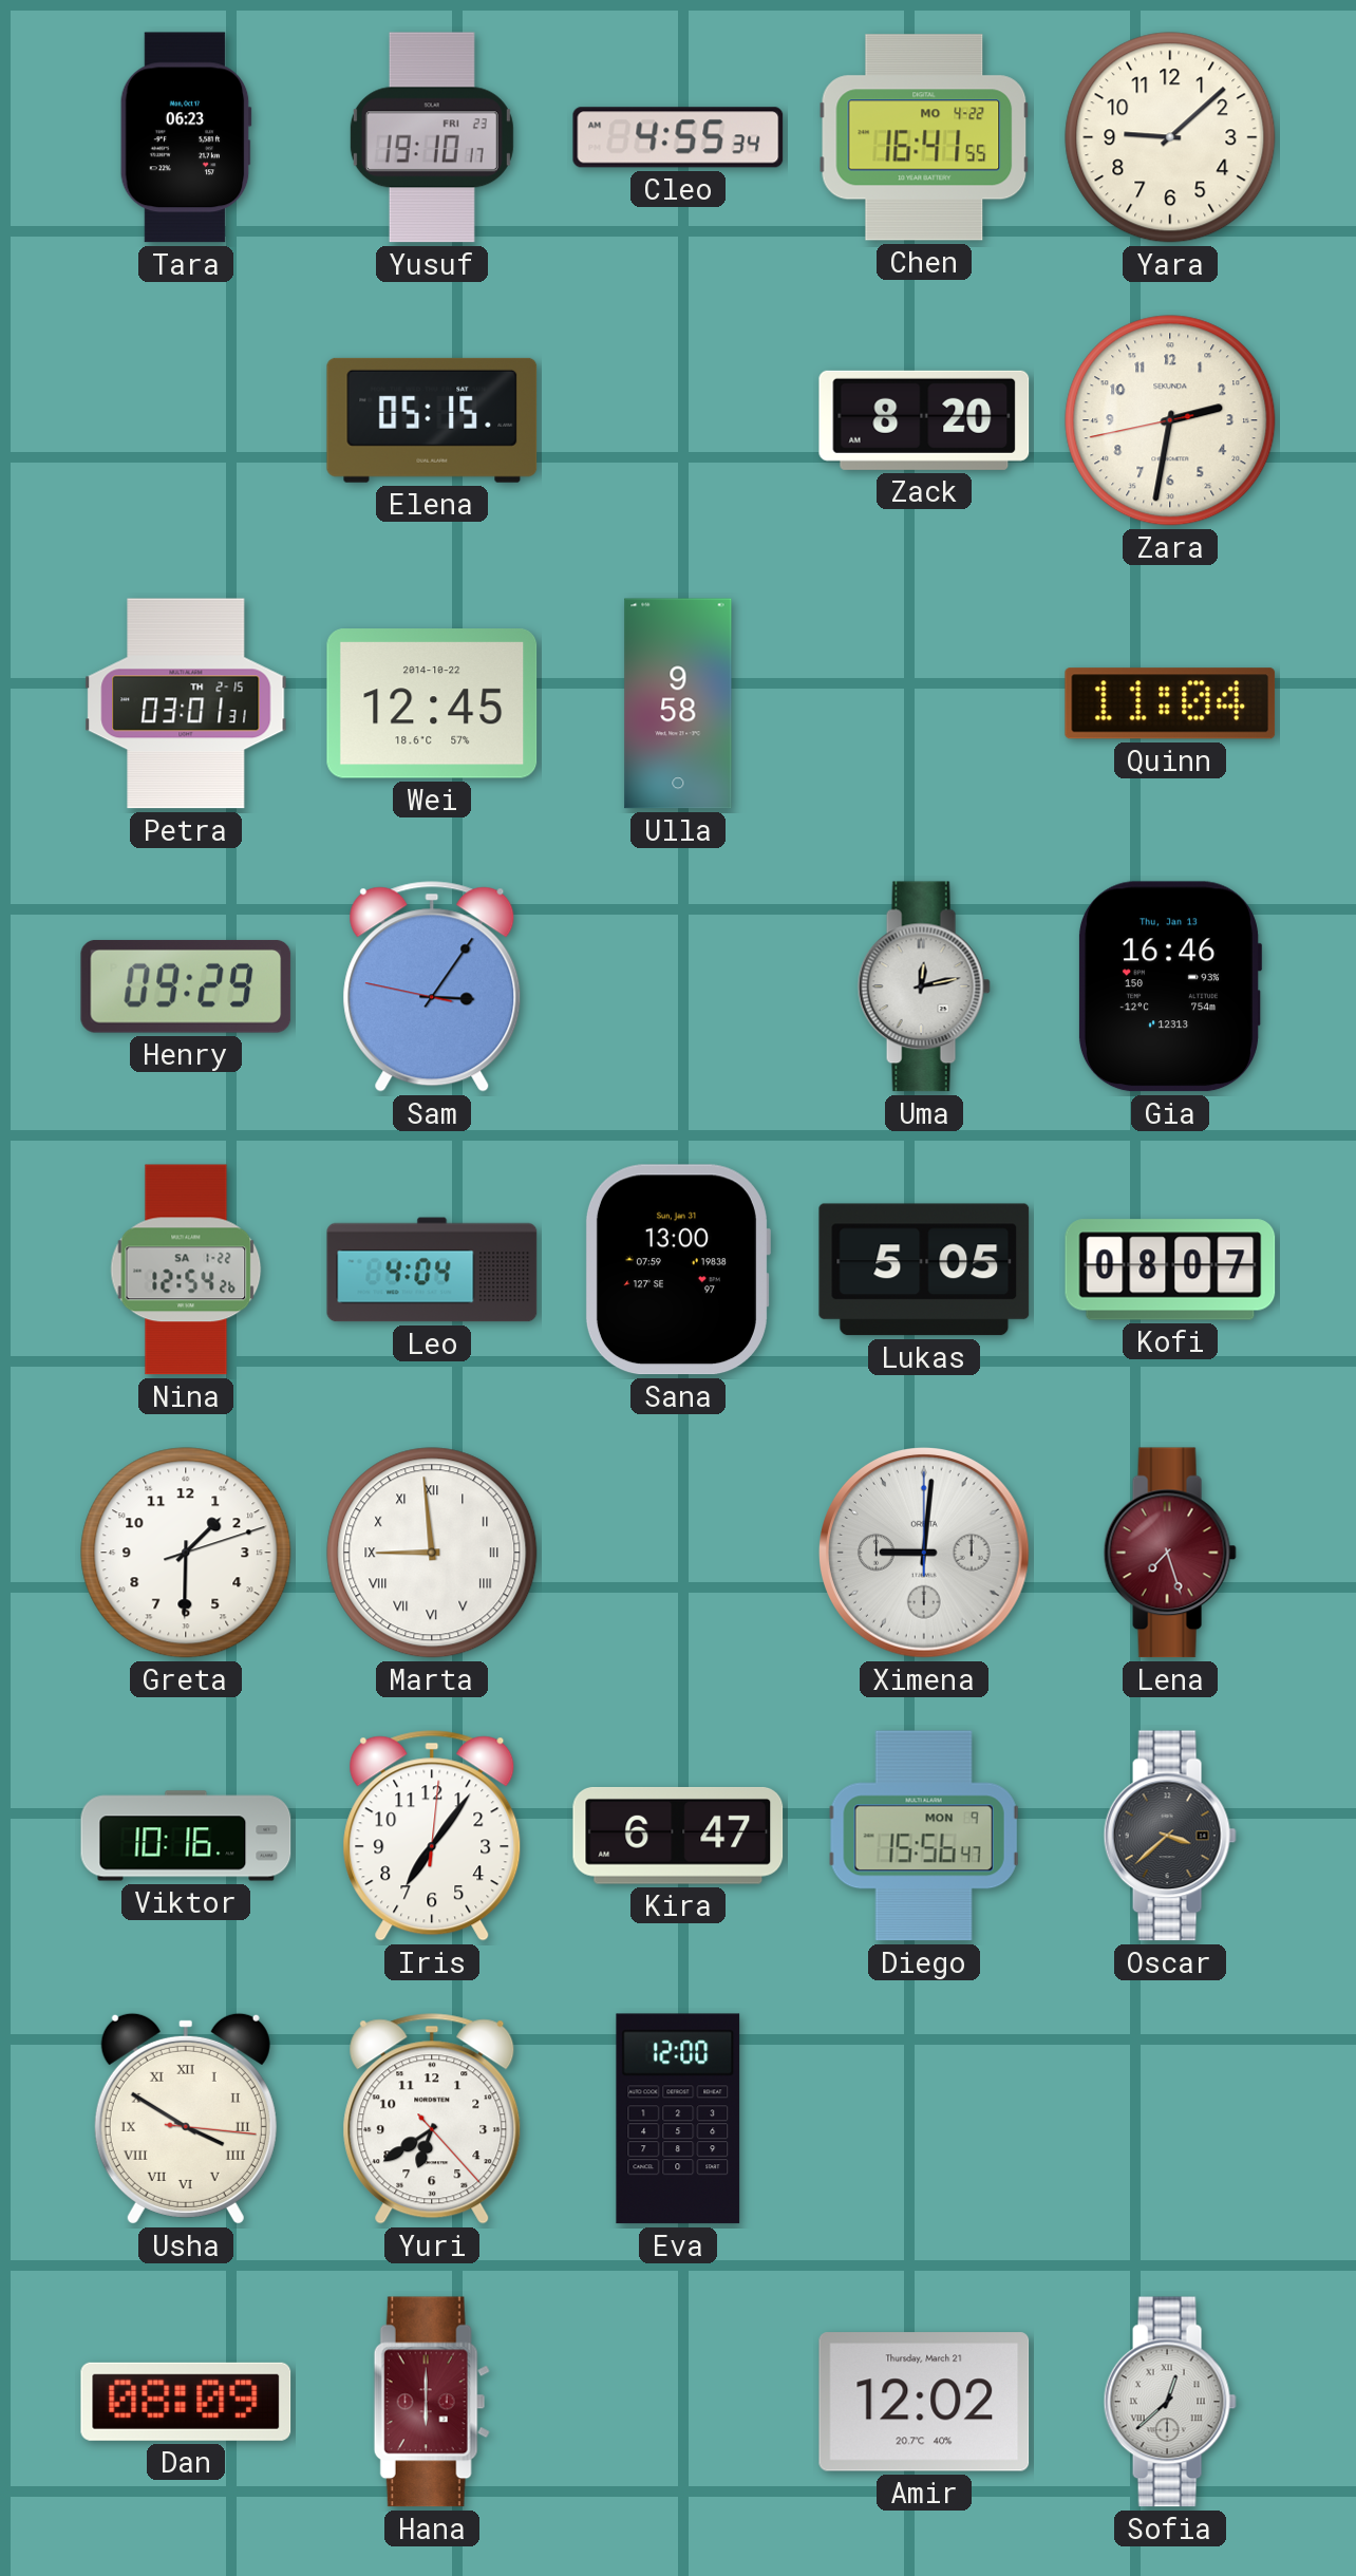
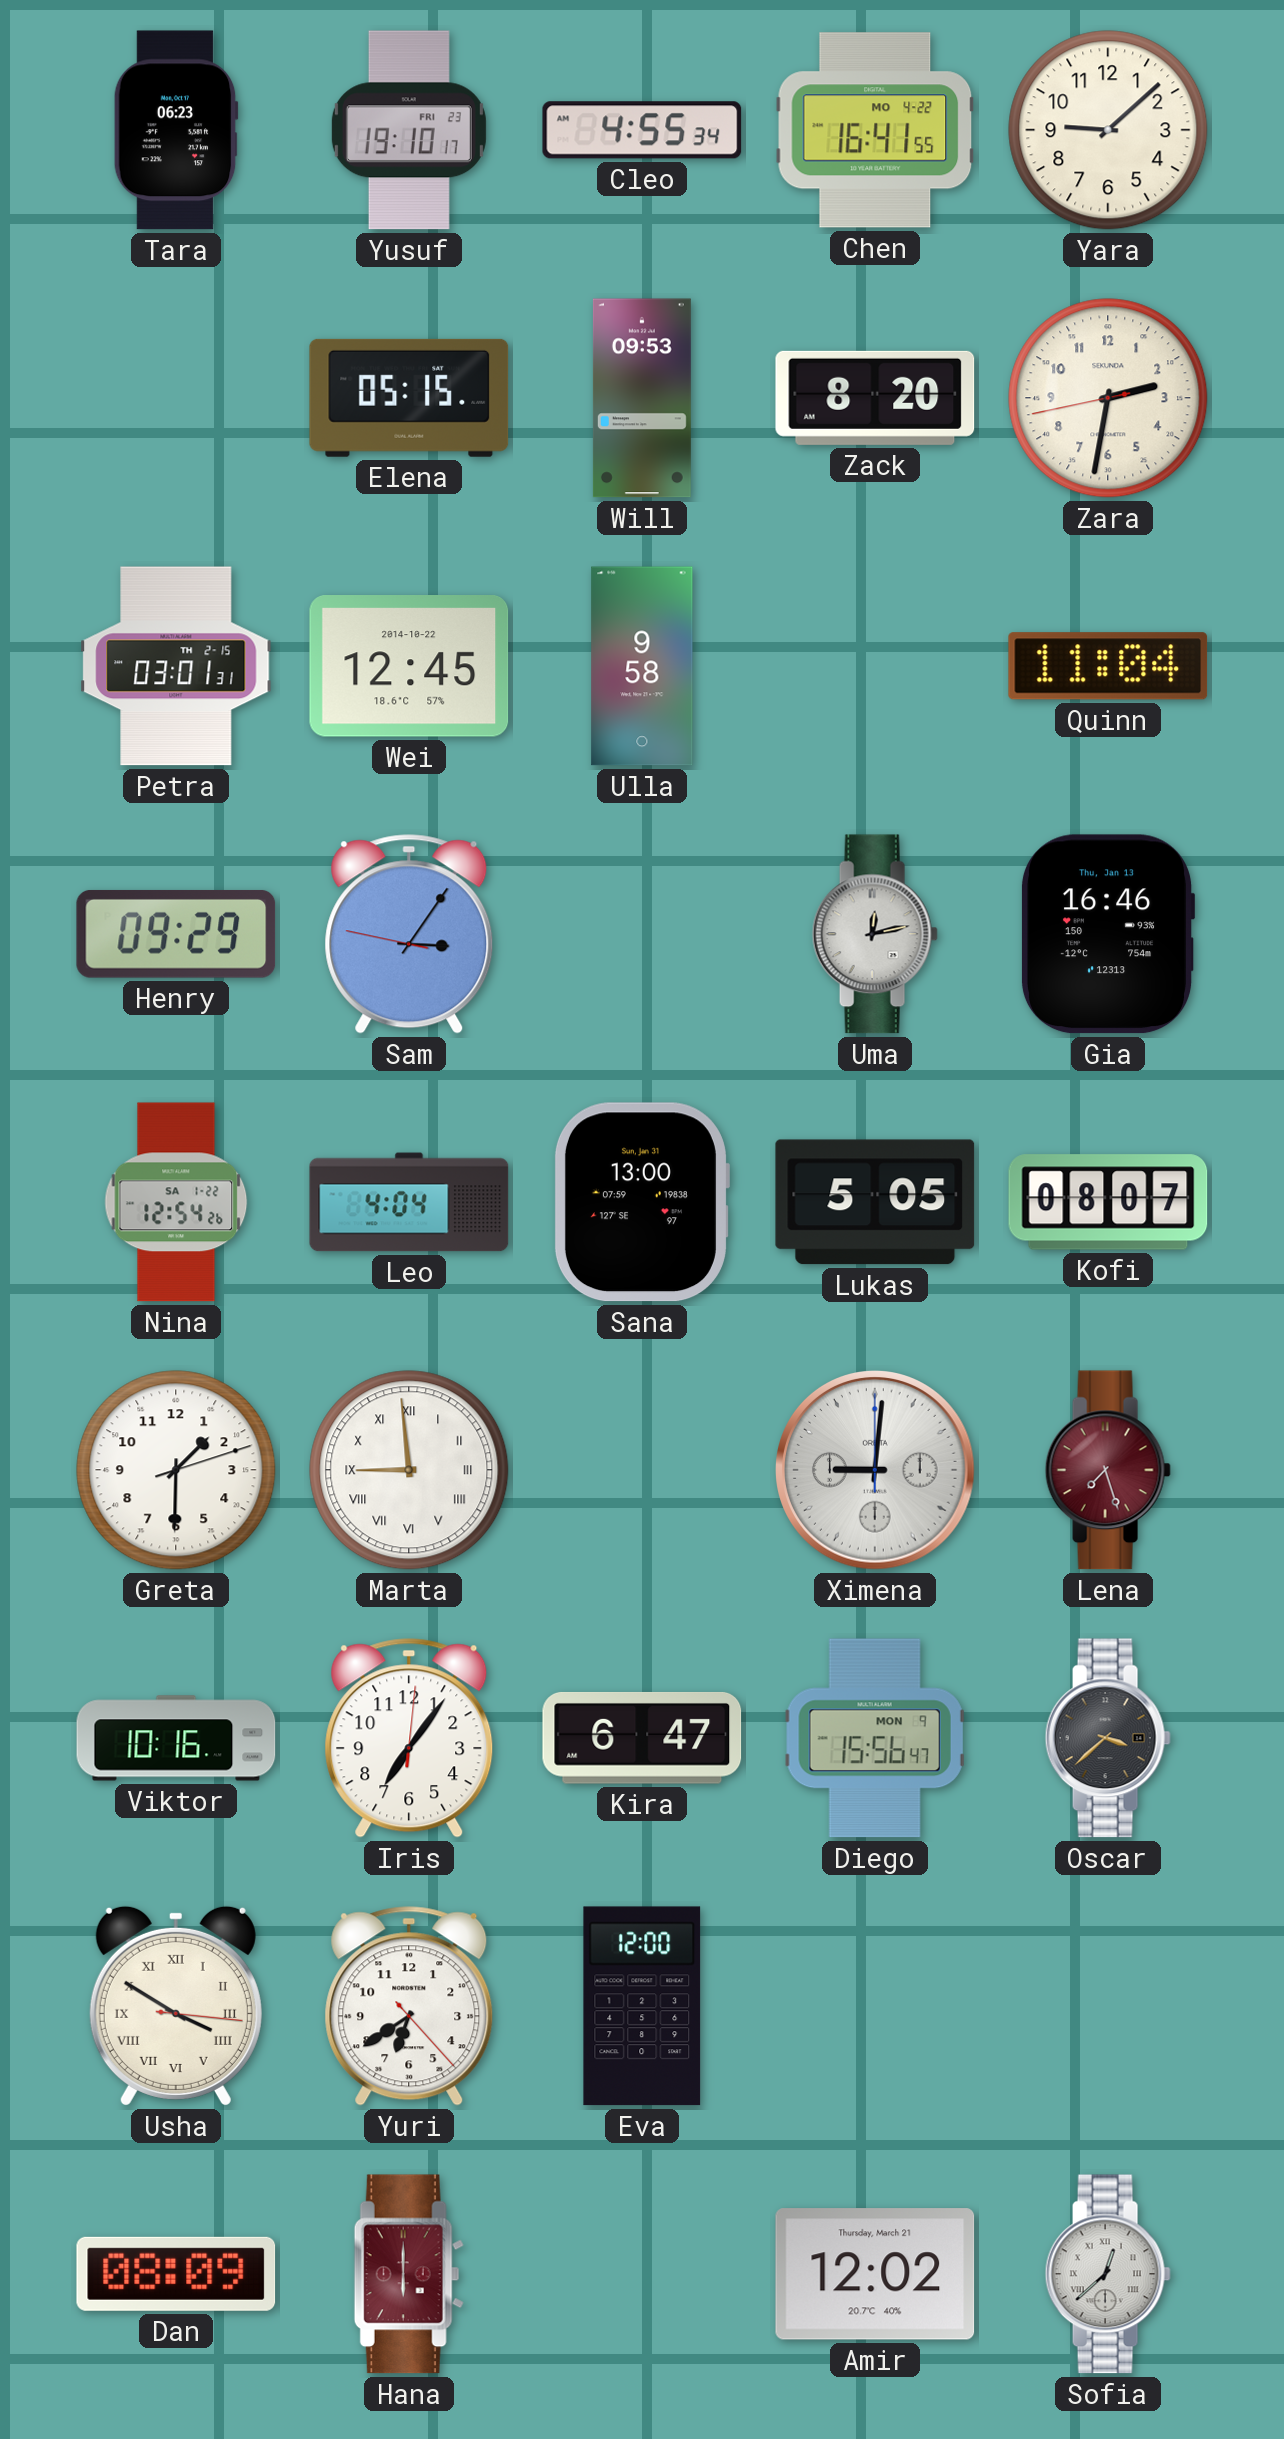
Will: none -> 09:53 (642, 398)
